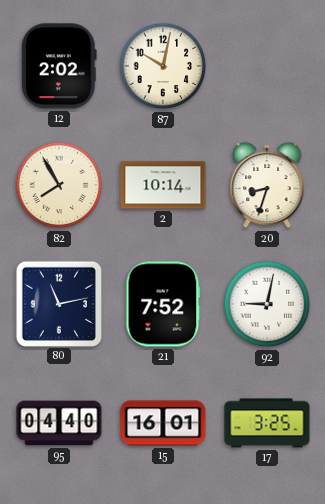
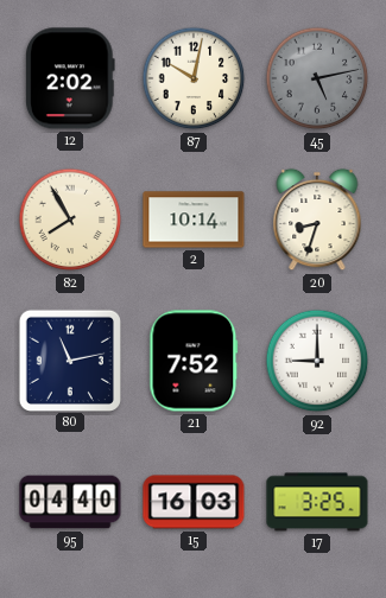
45: none -> 5:13 (317, 78)
92: 9:02 -> 9:00 (317, 361)
15: 16:01 -> 16:03 (194, 502)
